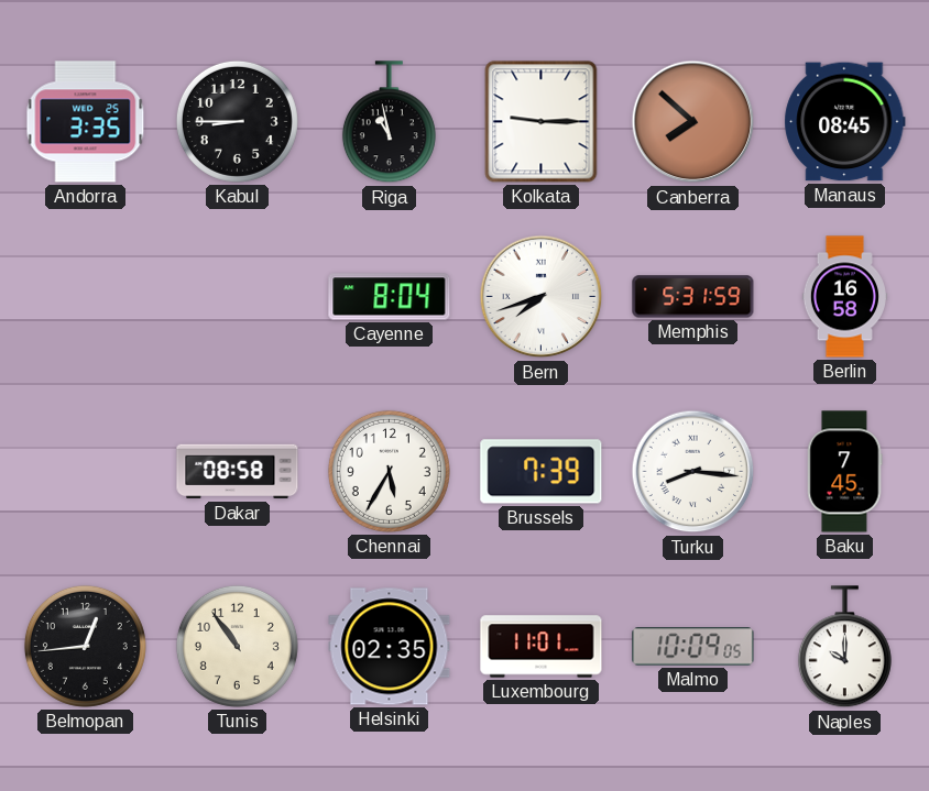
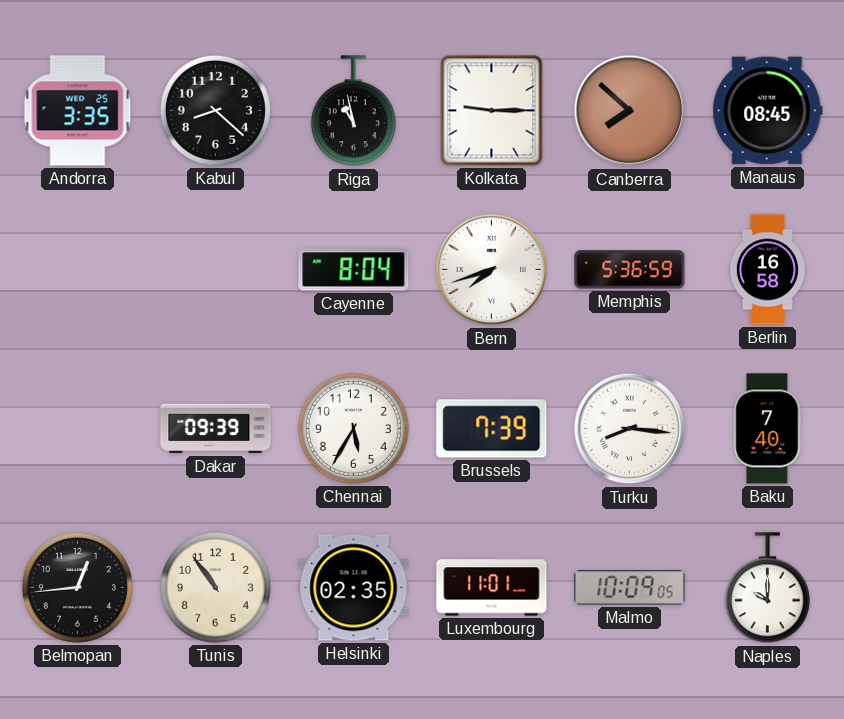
Kabul: 8:45 -> 8:22 (215, 110)
Memphis: 5:31 -> 5:36 (630, 270)
Dakar: 08:58 -> 09:39 (216, 429)
Baku: 7:45 -> 7:40 (767, 429)
